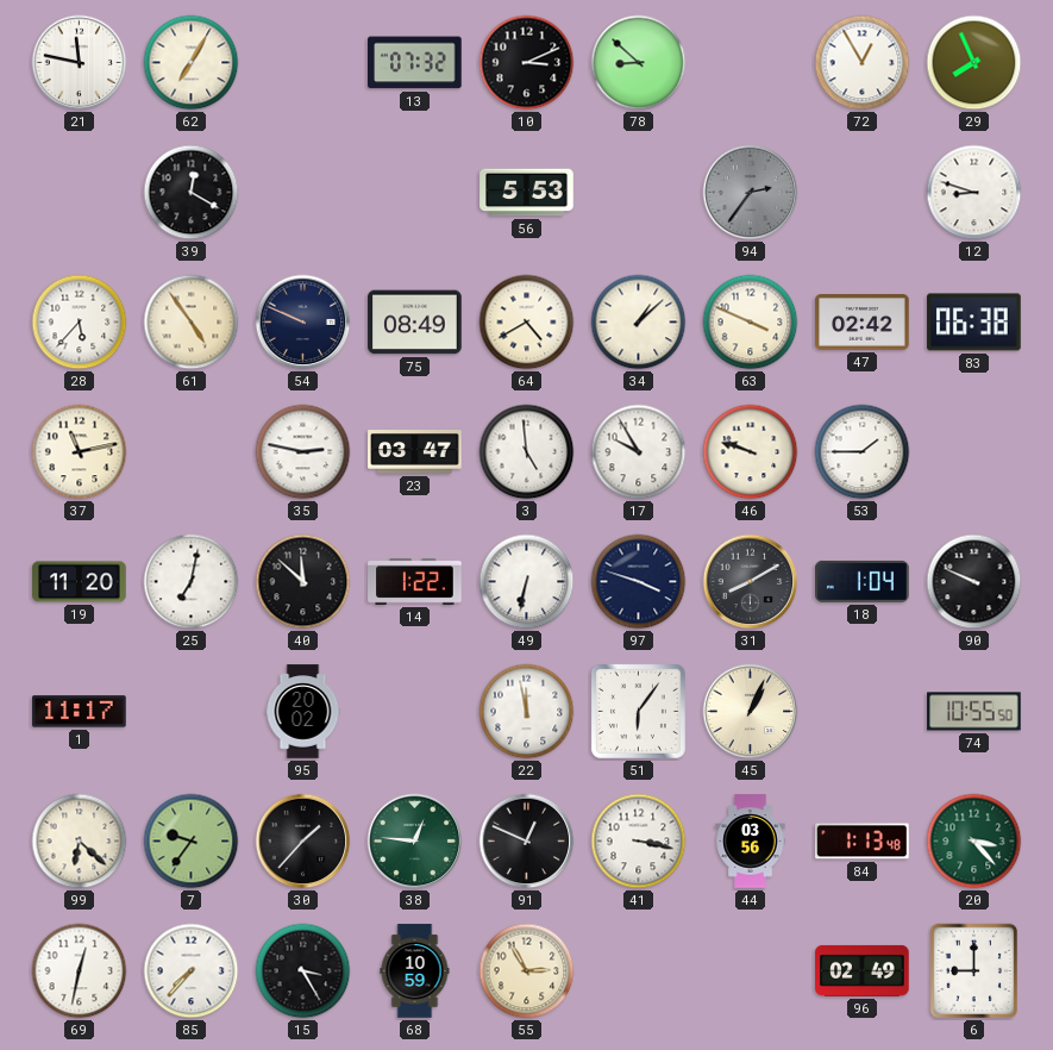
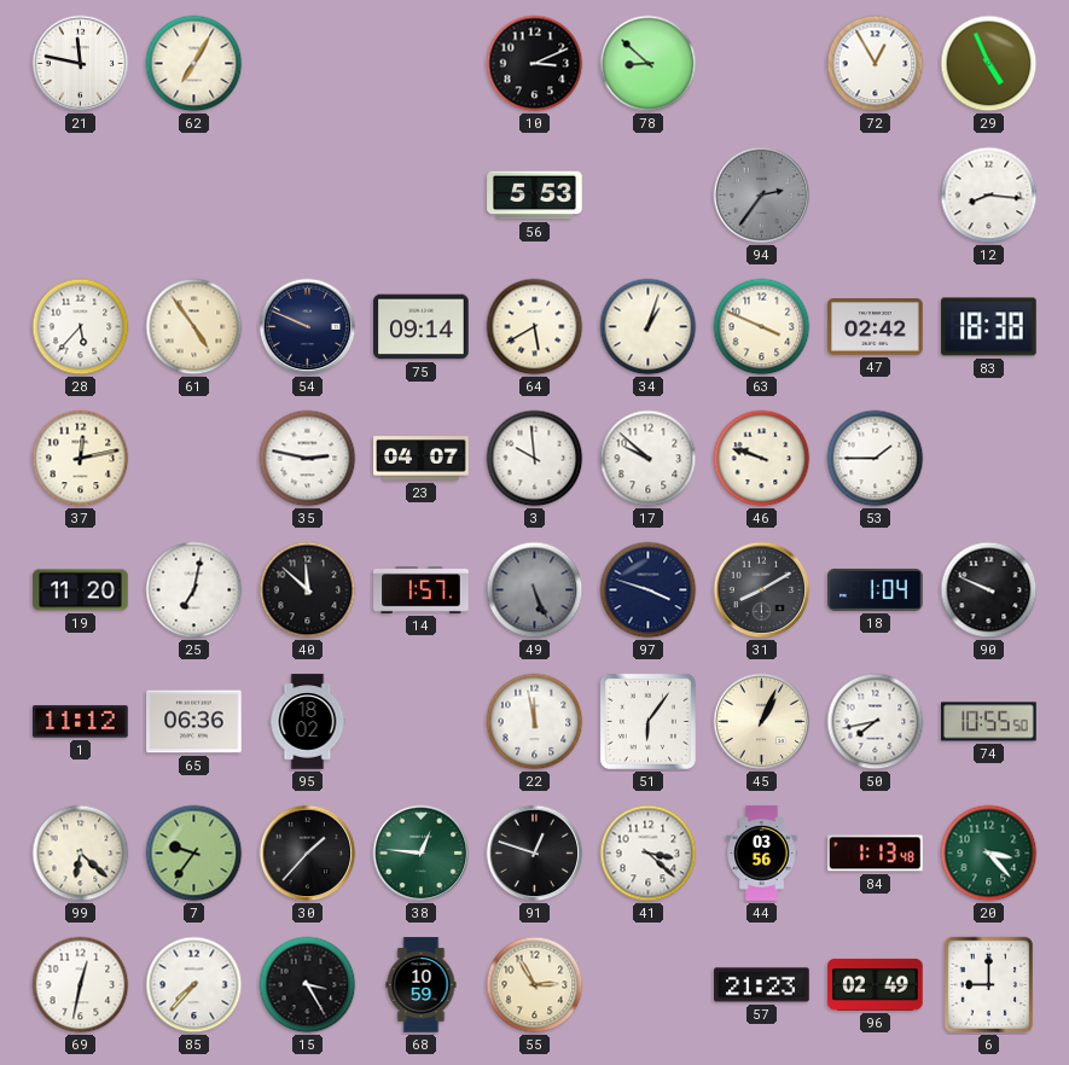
13: 07:32 -> none (415, 63)
29: 7:56 -> 4:56 (989, 64)
39: 12:20 -> none (192, 193)
12: 8:48 -> 8:16 (989, 196)
75: 08:49 -> 09:14 (422, 327)
64: 4:40 -> 5:40 (535, 327)
34: 1:08 -> 1:03 (649, 327)
83: 06:38 -> 18:38 (989, 327)
37: 11:13 -> 12:13 (81, 459)
23: 03:47 -> 04:07 (422, 459)
3: 4:59 -> 9:59 (535, 459)
17: 9:55 -> 9:52 (649, 459)
14: 1:22 -> 1:57 (422, 589)
49: 6:32 -> 5:26 (535, 590)
49 dial: white -> grey (535, 590)
1: 11:17 -> 11:12 (81, 722)
65: none -> 06:36 (194, 722)
95: 20:02 -> 18:02 (308, 722)
50: none -> 7:43 (876, 722)
91: 12:49 -> 12:48 (535, 854)
41: 3:17 -> 3:22 (649, 854)
57: none -> 21:23 (762, 985)
